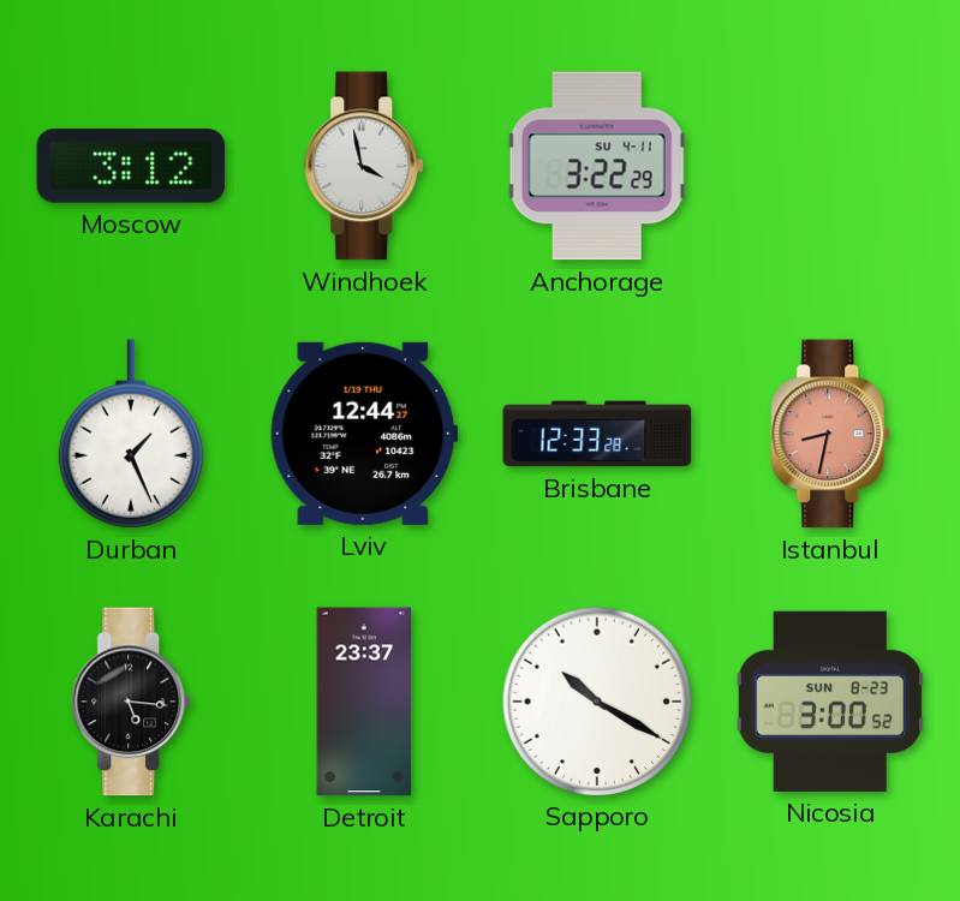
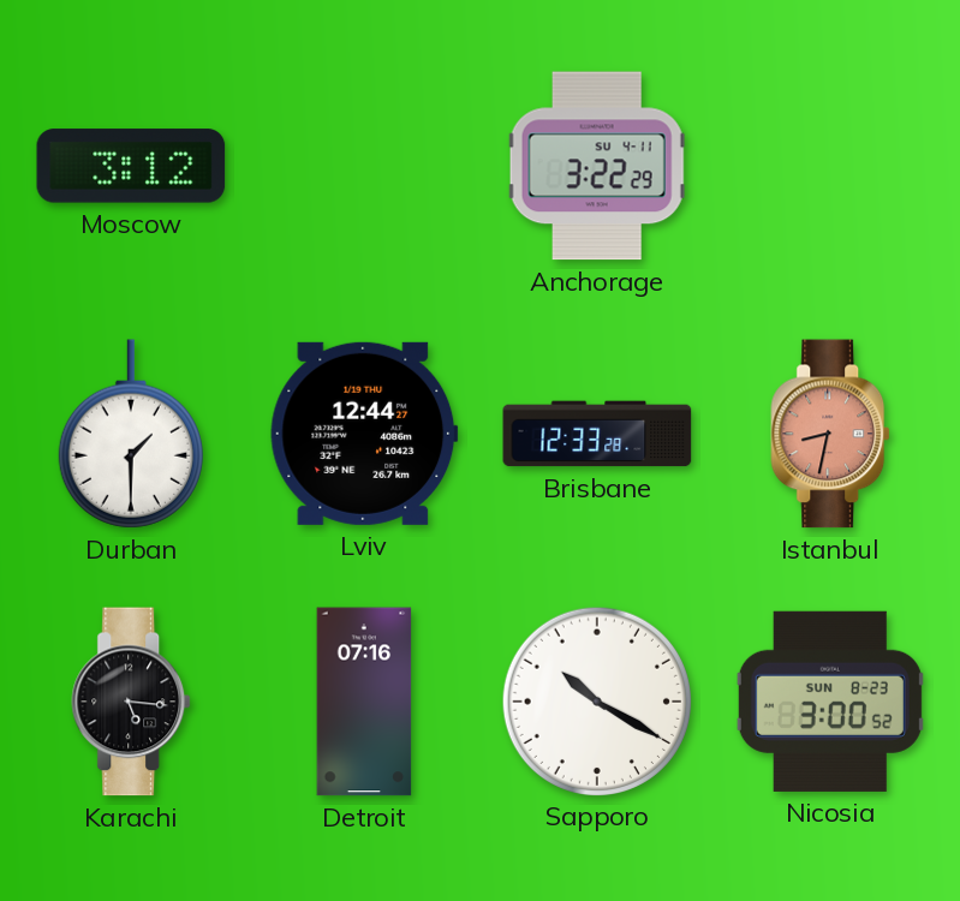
Windhoek: 3:58 -> none (365, 166)
Durban: 1:26 -> 1:30 (131, 434)
Detroit: 23:37 -> 07:16 (364, 702)
